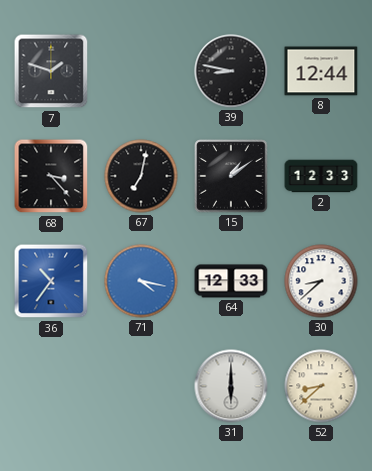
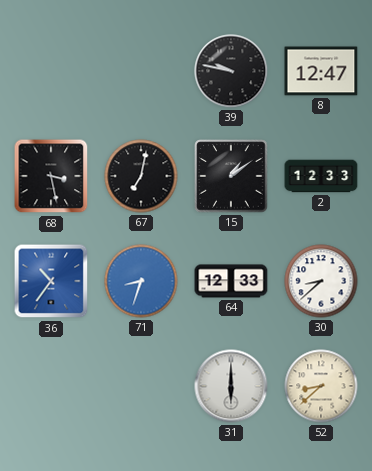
7: 1:48 -> none (51, 71)
39: 8:47 -> 9:47 (231, 71)
8: 12:44 -> 12:47 (321, 71)
68: 3:23 -> 3:28 (51, 176)
71: 4:17 -> 8:33 (141, 281)
